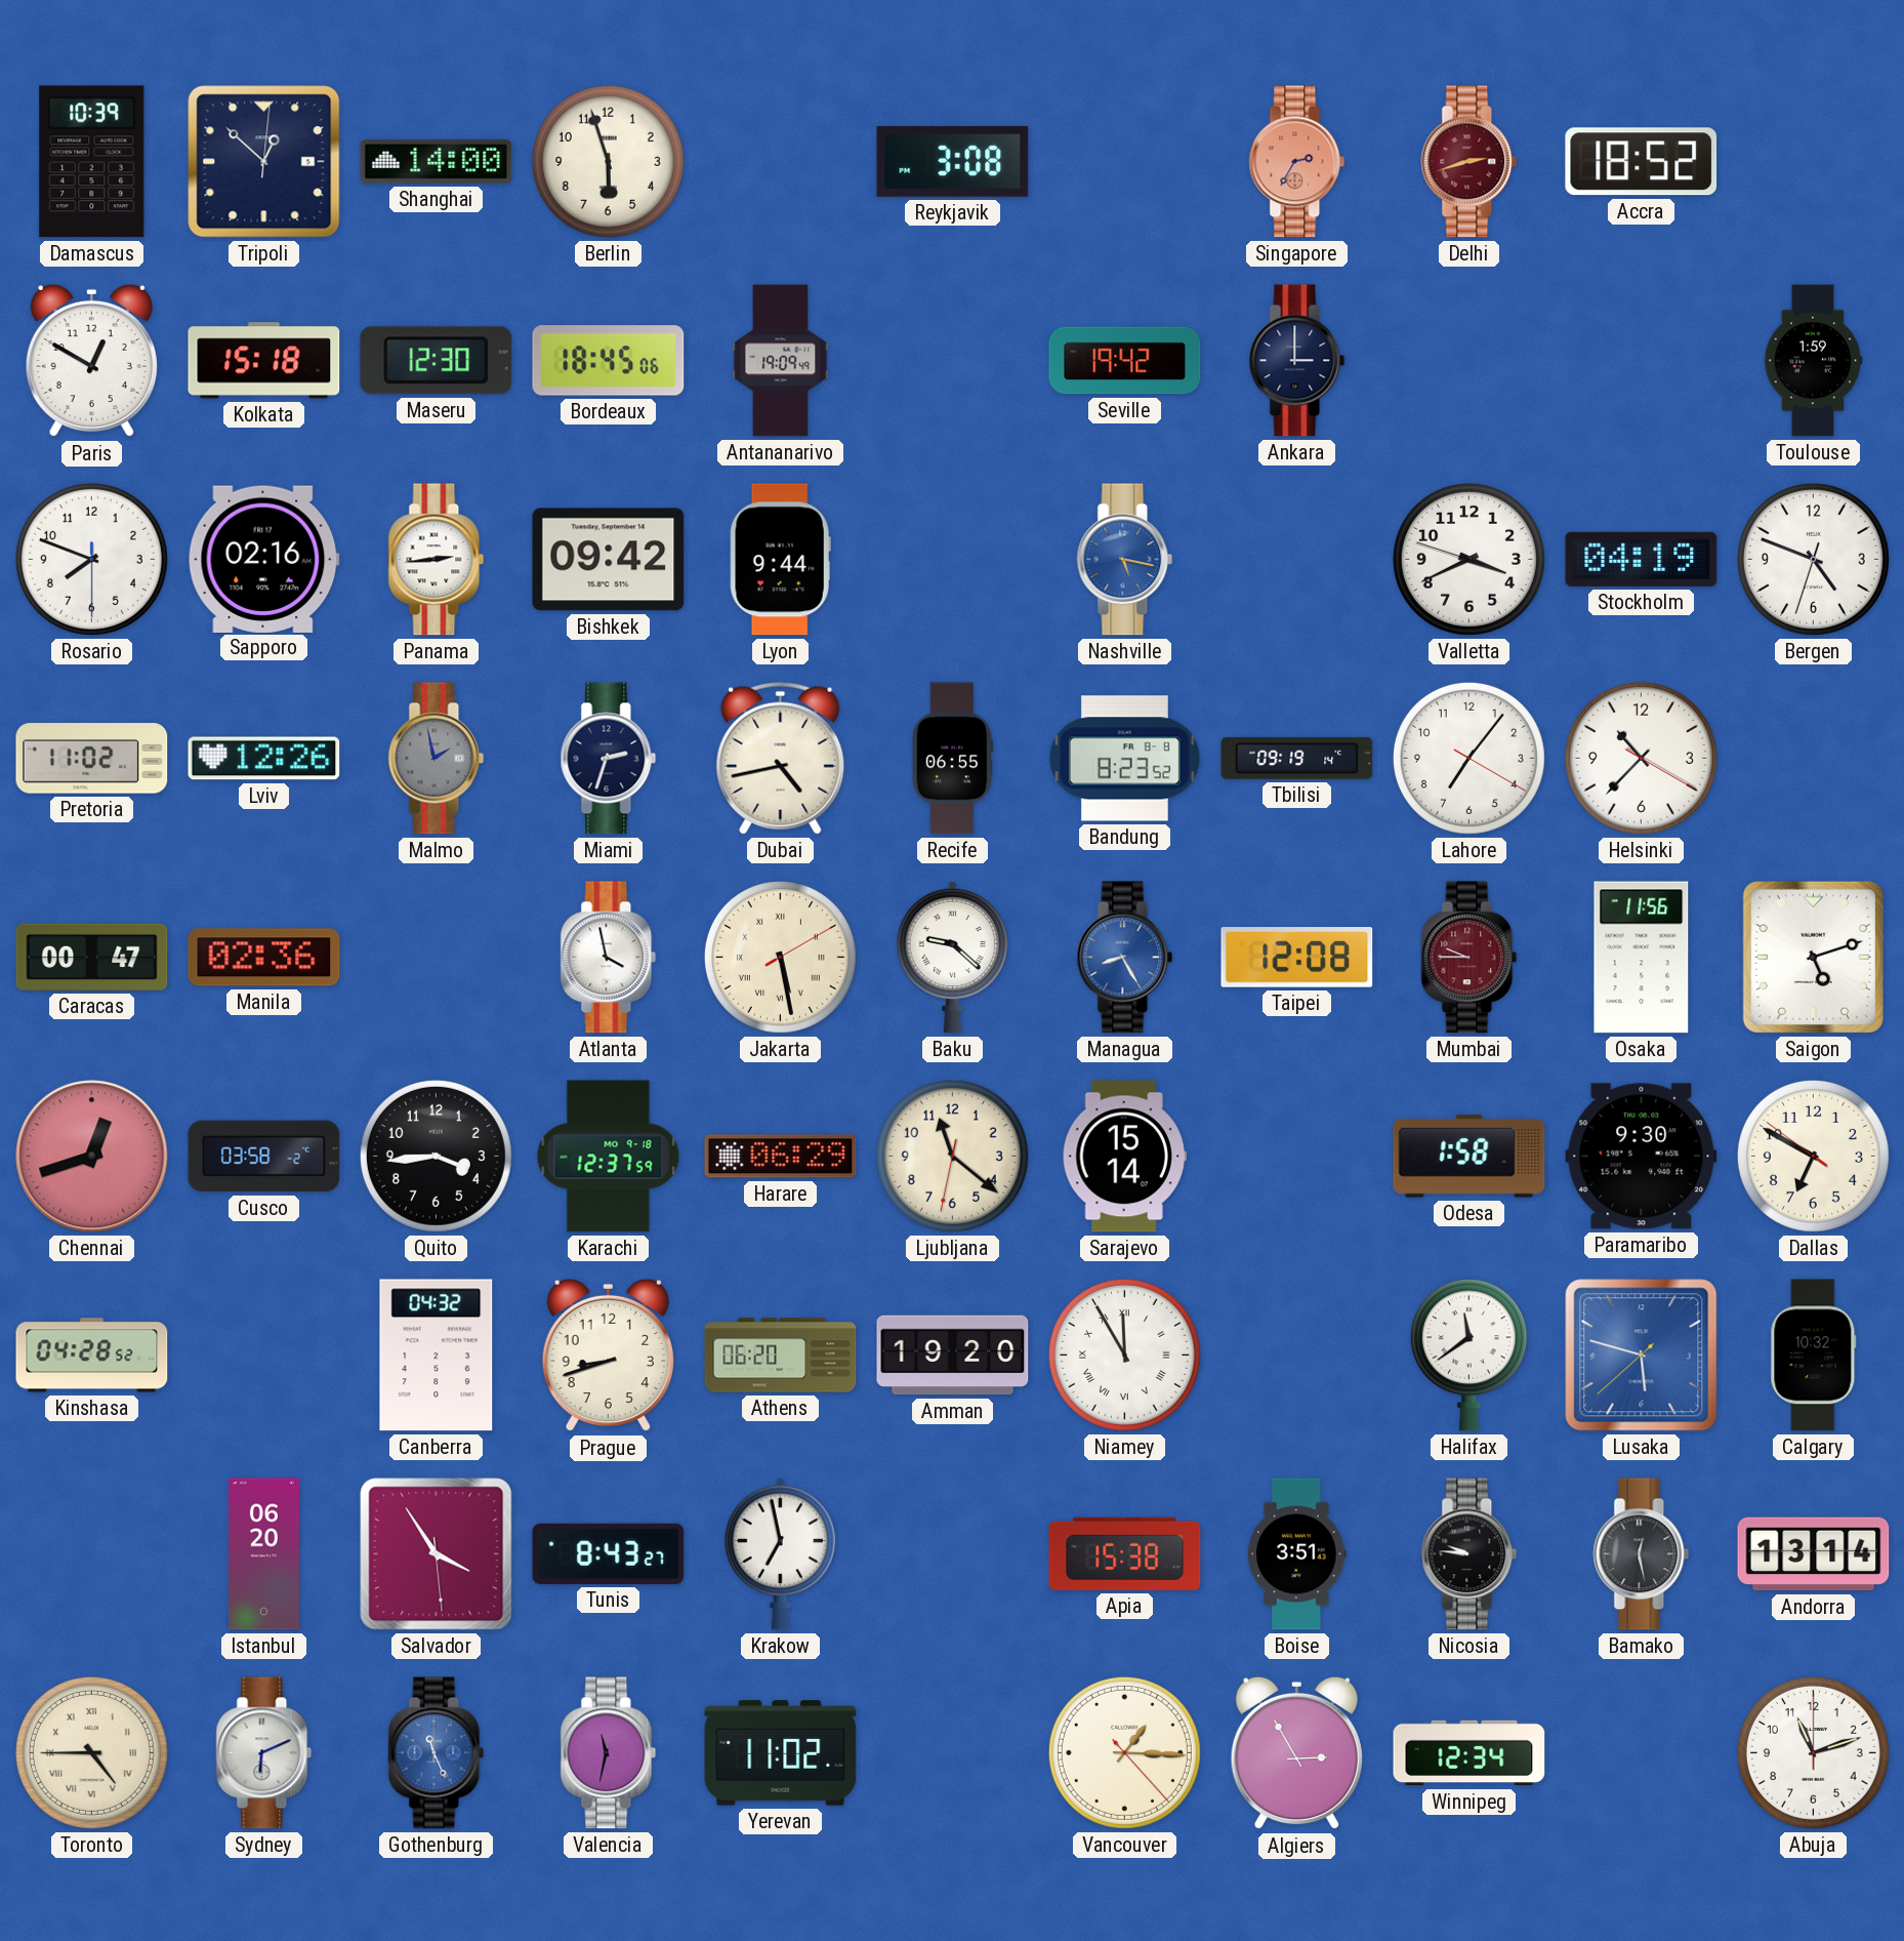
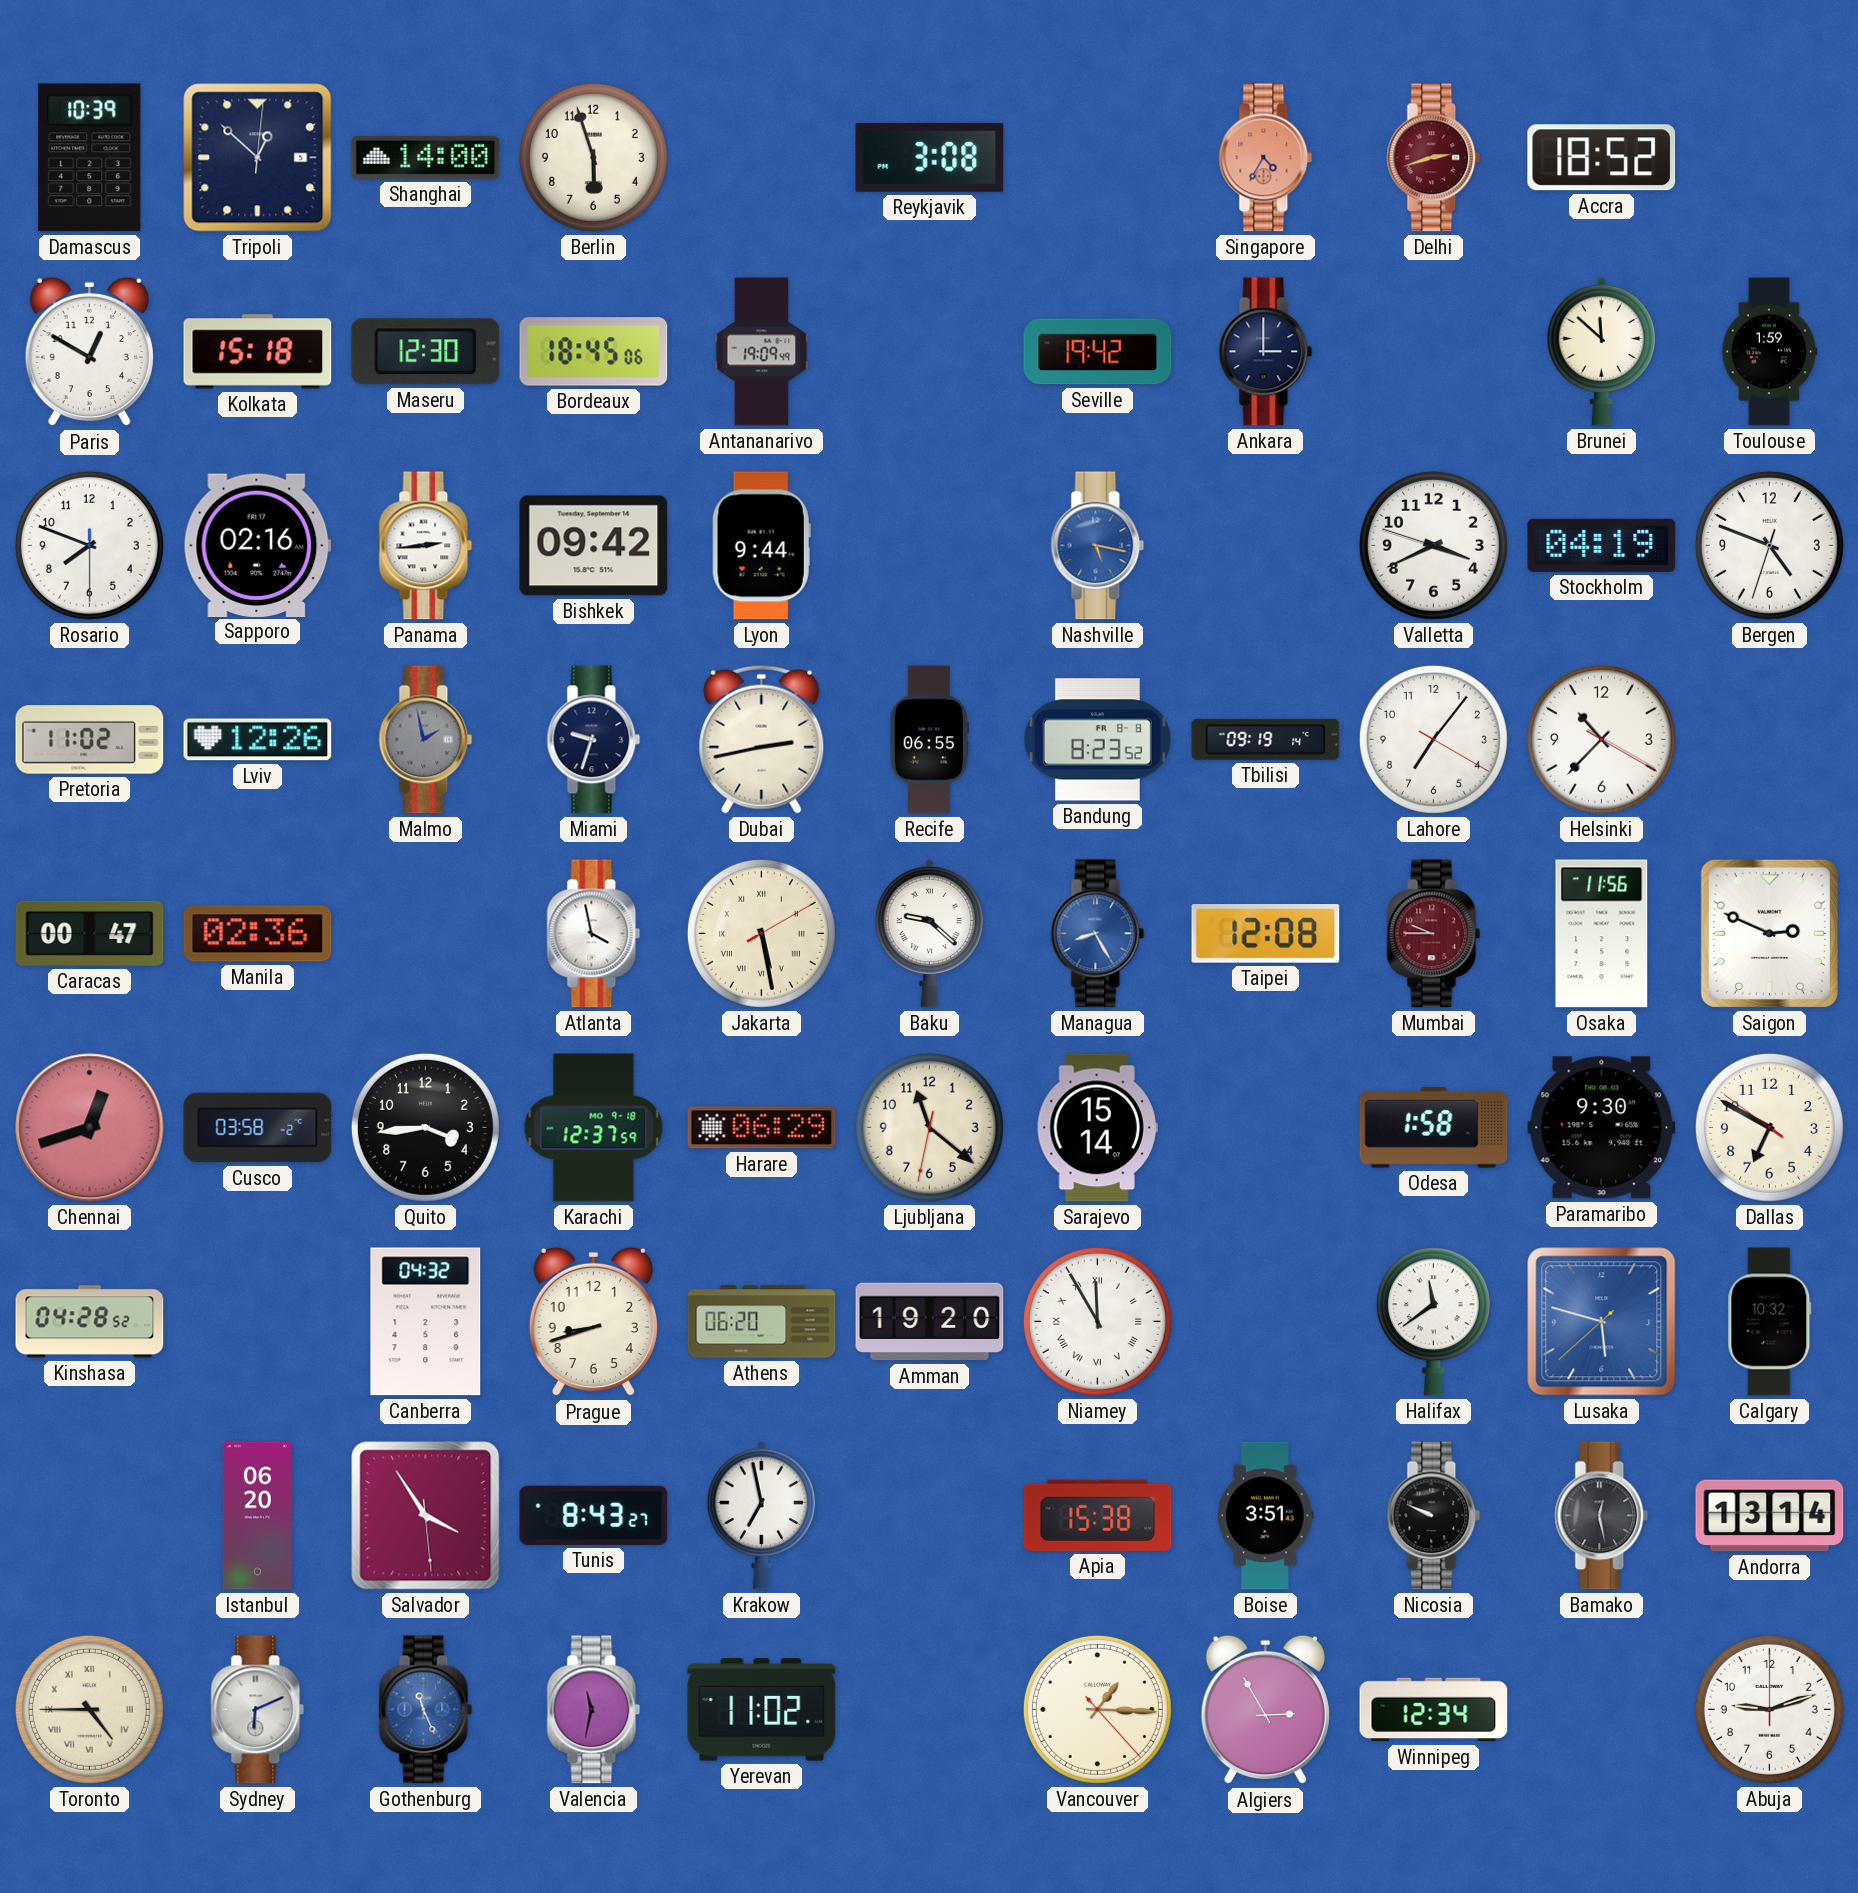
Singapore: 2:35 -> 4:35 (1266, 158)
Brunei: none -> 11:52 (1602, 351)
Miami: 2:33 -> 9:33 (594, 740)
Dubai: 4:43 -> 2:43 (762, 739)
Saigon: 5:12 -> 2:49 (1769, 933)
Nicosia: 9:46 -> 9:49 (1434, 1516)
Abuja: 11:12 -> 9:12 (1769, 1709)
